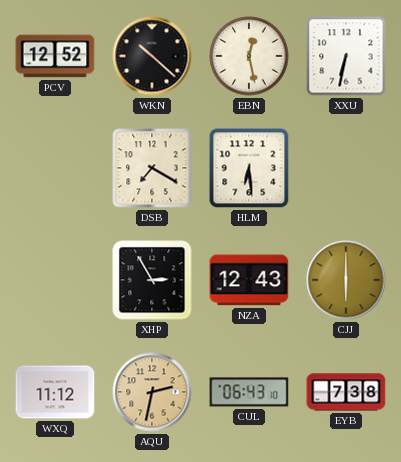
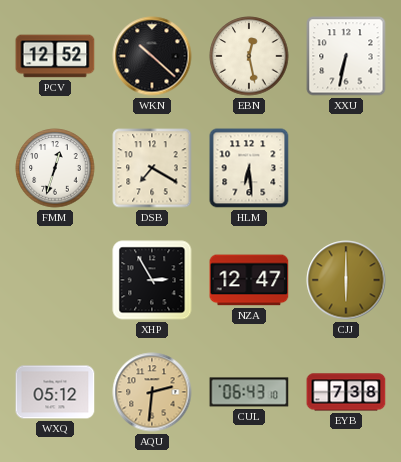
FMM: none -> 12:33 (55, 168)
NZA: 12:43 -> 12:47 (249, 280)
WXQ: 11:12 -> 05:12 (55, 392)
AQU: 2:32 -> 2:31 (152, 392)
